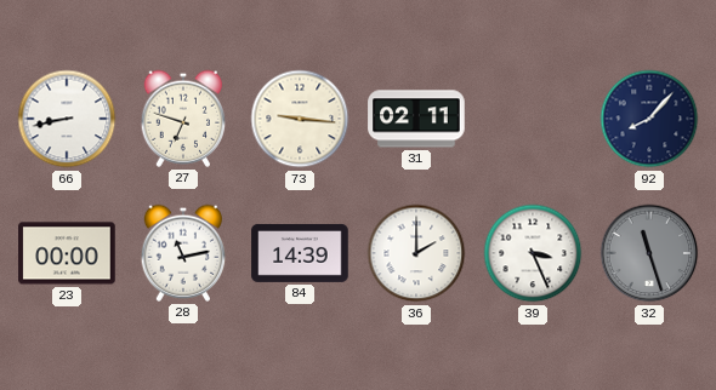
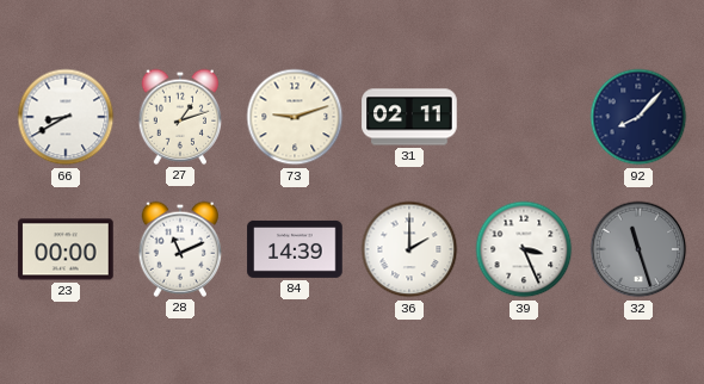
66: 8:43 -> 8:40 (66, 117)
27: 6:48 -> 1:12 (180, 117)
73: 9:16 -> 9:12 (295, 117)
28: 11:13 -> 11:11 (180, 249)
